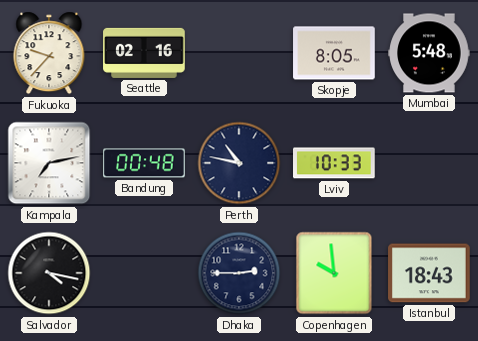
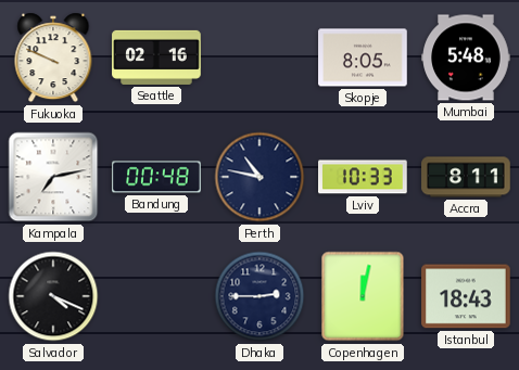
Fukuoka: 9:37 -> 9:49 (53, 58)
Accra: none -> 8:11 (466, 177)
Salvador: 4:17 -> 4:19 (53, 296)
Copenhagen: 9:59 -> 12:02 (363, 296)
